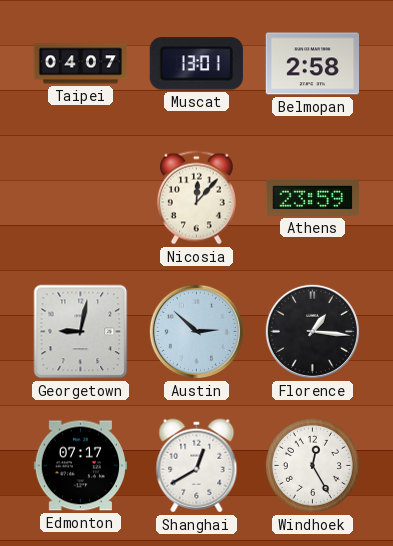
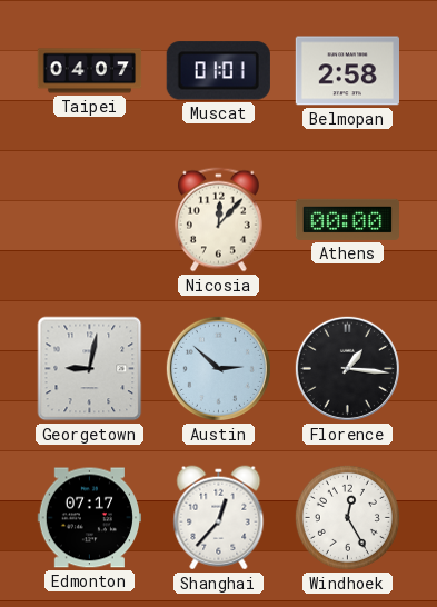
Muscat: 13:01 -> 01:01 (218, 71)
Athens: 23:59 -> 00:00 (347, 219)
Shanghai: 12:40 -> 12:37 (219, 518)
